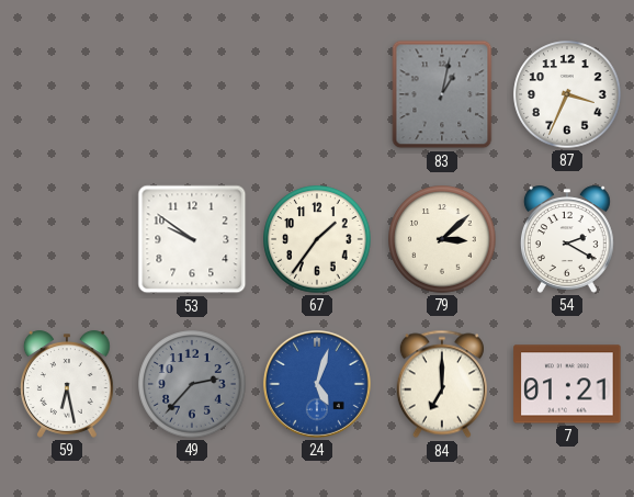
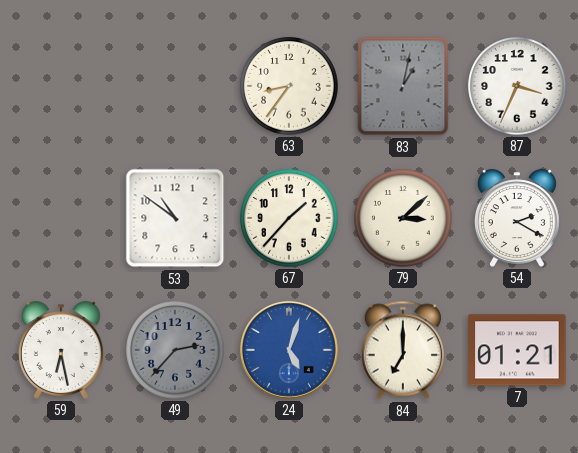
63: none -> 8:36 (289, 86)
53: 9:51 -> 10:51 (175, 218)
67: 1:36 -> 1:37 (289, 218)
